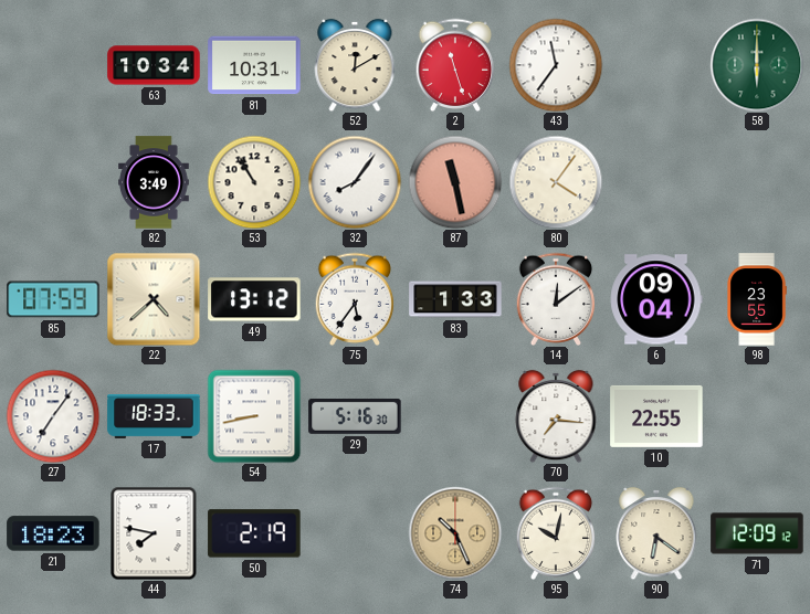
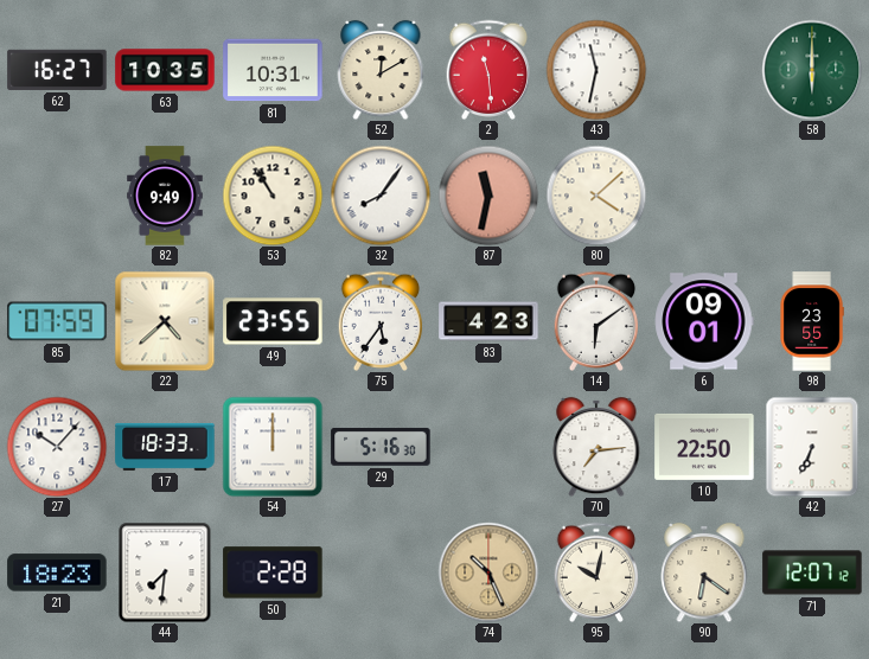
62: none -> 16:27 (57, 70)
63: 10:34 -> 10:35 (165, 70)
2: 11:27 -> 11:29 (488, 69)
43: 11:36 -> 11:32 (596, 70)
82: 3:49 -> 9:49 (165, 196)
87: 11:28 -> 11:32 (488, 196)
80: 4:06 -> 4:08 (596, 196)
49: 13:12 -> 23:55 (273, 321)
83: 1:33 -> 4:23 (488, 321)
14: 12:09 -> 6:09 (596, 320)
6: 09:04 -> 09:01 (704, 321)
27: 7:06 -> 10:07 (57, 447)
54: 8:43 -> 12:00 (273, 447)
70: 7:16 -> 7:14 (596, 447)
10: 22:55 -> 22:50 (704, 447)
42: none -> 6:34 (812, 447)
44: 7:47 -> 7:31 (165, 572)
50: 2:19 -> 2:28 (273, 572)
71: 12:09 -> 12:07 (812, 572)
